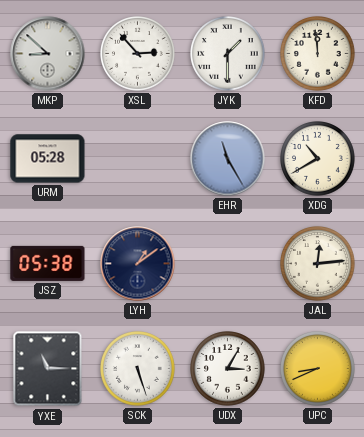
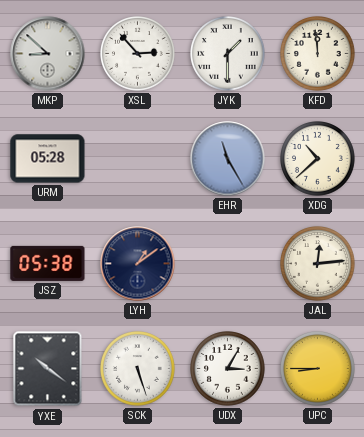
XDG: 10:40 -> 10:38 (318, 159)
YXE: 11:15 -> 10:21 (48, 369)
UPC: 8:41 -> 8:45 (318, 369)
